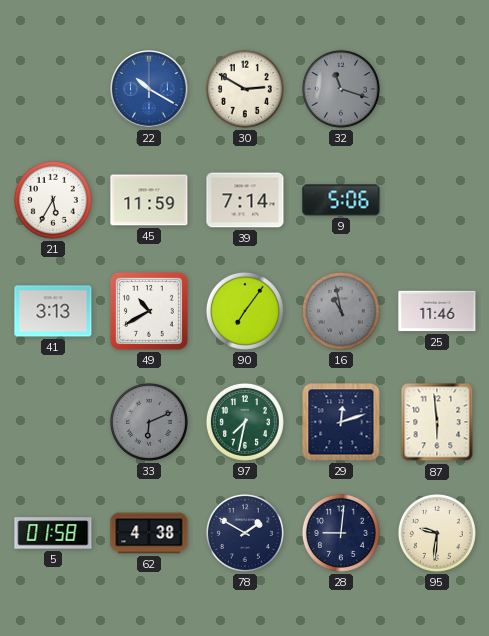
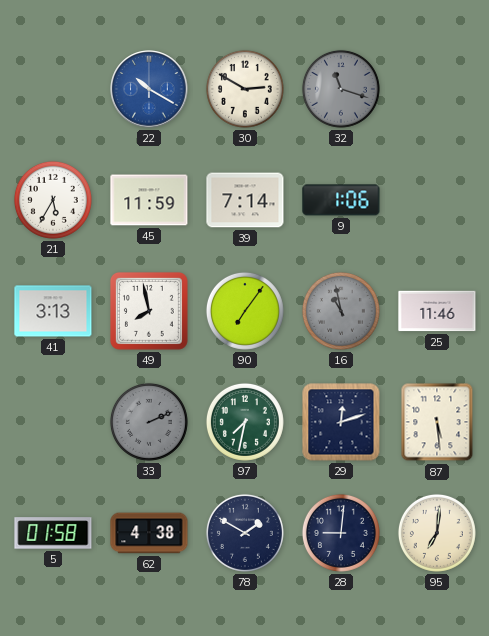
9: 5:06 -> 1:06 (341, 200)
49: 10:40 -> 7:58 (149, 311)
33: 6:11 -> 2:11 (149, 422)
87: 5:59 -> 5:29 (437, 422)
95: 9:31 -> 7:01 (437, 533)
